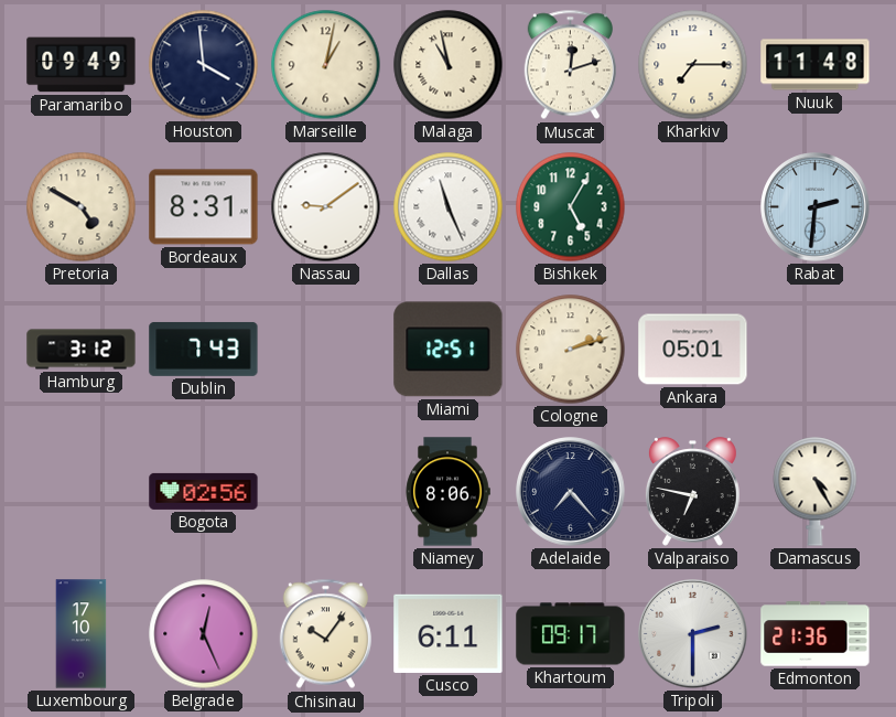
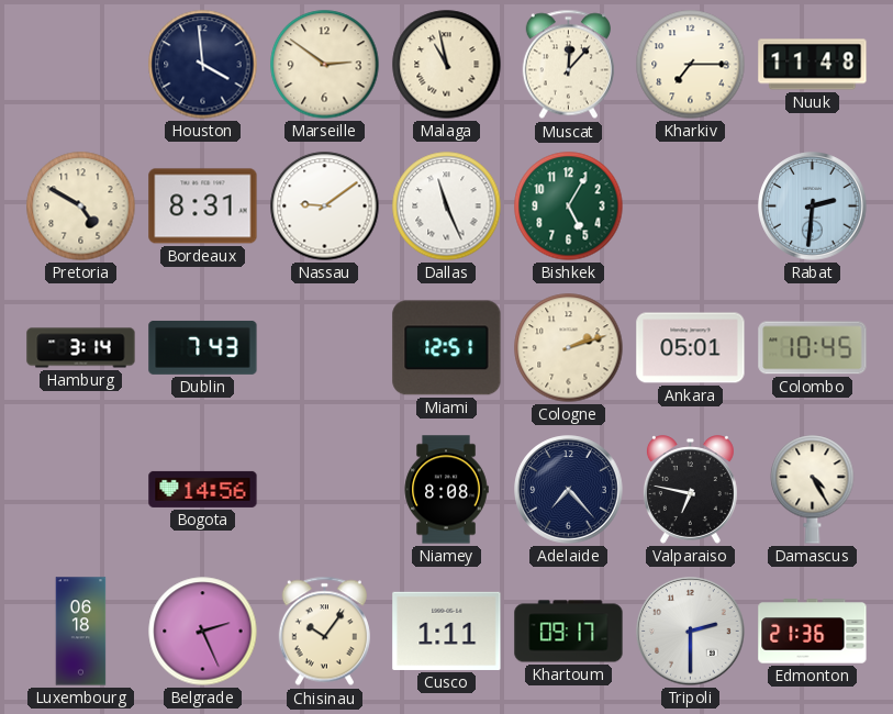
Paramaribo: 09:49 -> none (82, 65)
Marseille: 1:02 -> 2:51 (325, 65)
Muscat: 12:12 -> 12:07 (568, 65)
Hamburg: 3:12 -> 3:14 (81, 348)
Colombo: none -> 10:45 (813, 348)
Bogota: 02:56 -> 14:56 (203, 489)
Niamey: 8:06 -> 8:08 (446, 490)
Luxembourg: 17:10 -> 06:18 (81, 632)
Belgrade: 12:26 -> 2:26 (203, 632)
Cusco: 6:11 -> 1:11 (447, 631)
